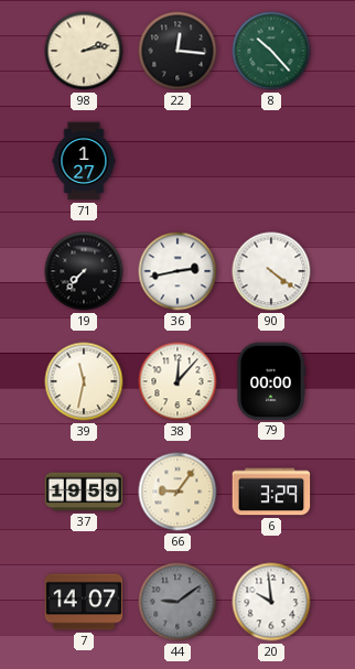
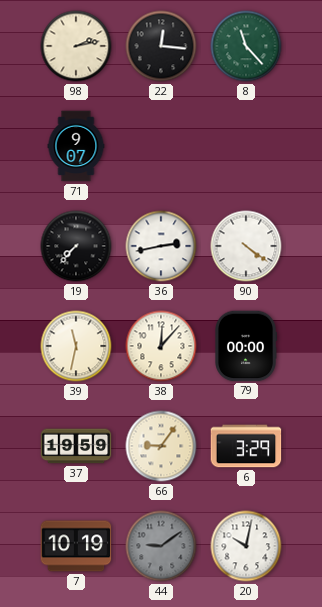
8: 10:23 -> 11:23 (246, 46)
71: 1:27 -> 9:07 (76, 146)
7: 14:07 -> 10:19 (76, 546)
20: 9:59 -> 10:02 (246, 546)
